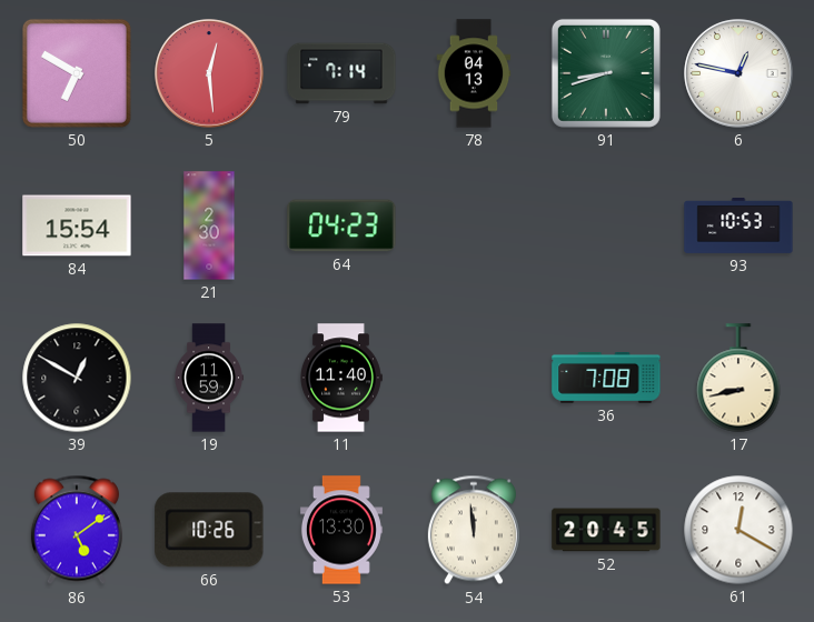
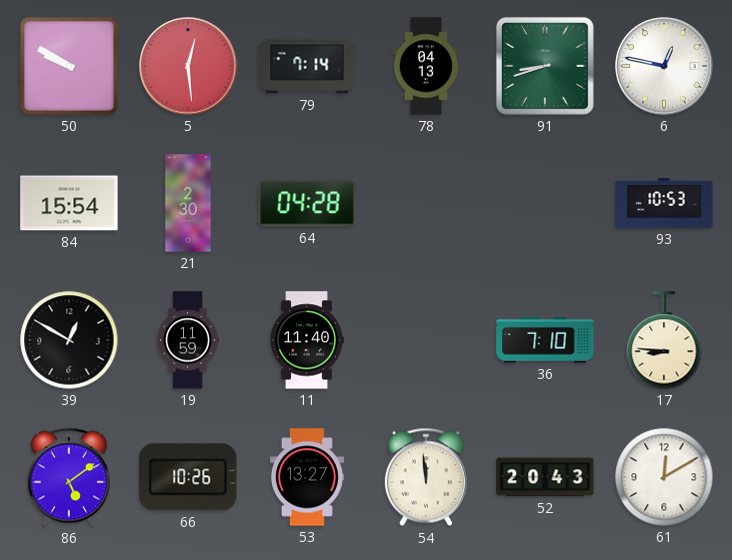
50: 6:50 -> 9:50 (69, 66)
64: 04:23 -> 04:28 (307, 203)
36: 7:08 -> 7:10 (545, 340)
17: 8:43 -> 8:46 (664, 340)
53: 13:30 -> 13:27 (307, 477)
52: 20:45 -> 20:43 (545, 477)
61: 12:20 -> 12:10 (664, 477)
